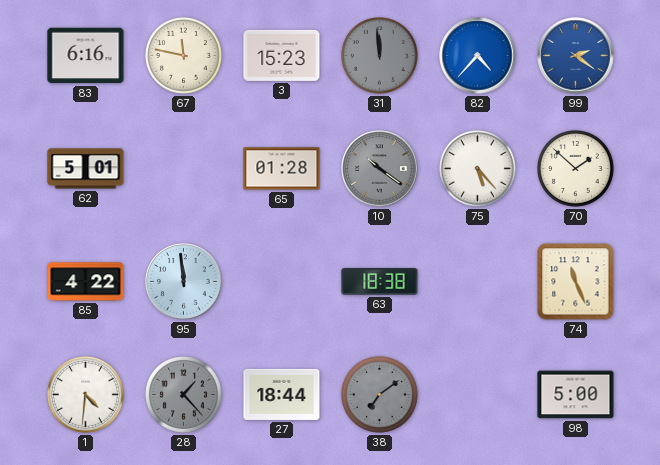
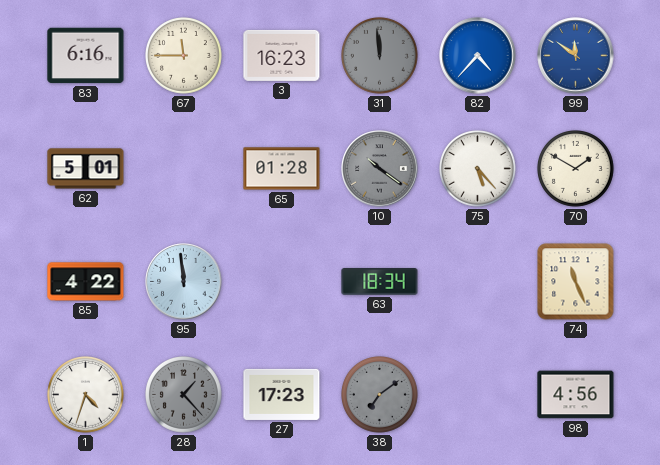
67: 11:47 -> 11:45 (184, 56)
3: 15:23 -> 16:23 (282, 55)
99: 2:21 -> 11:51 (576, 56)
70: 1:52 -> 1:50 (576, 169)
63: 18:38 -> 18:34 (380, 282)
1: 4:31 -> 4:33 (86, 395)
27: 18:44 -> 17:23 (282, 394)
98: 5:00 -> 4:56 (576, 395)
